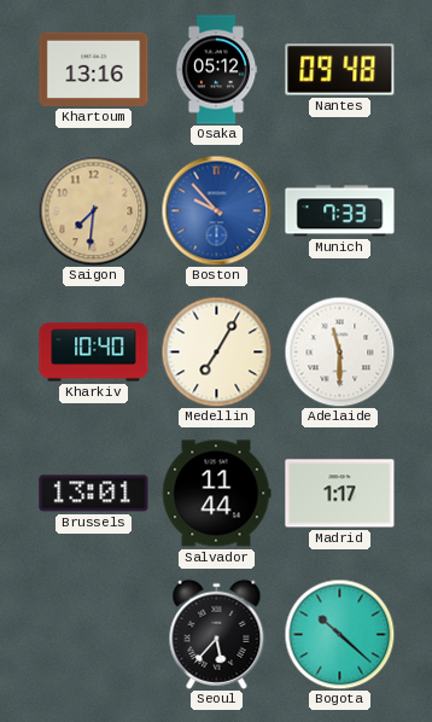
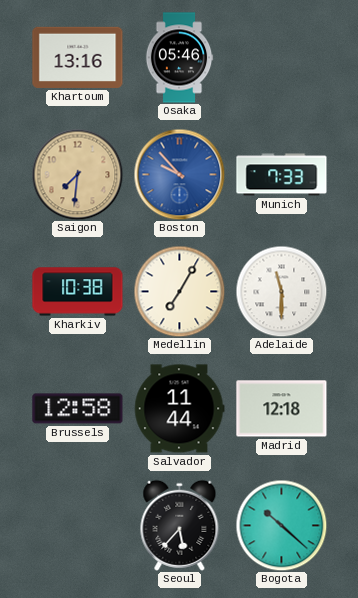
Osaka: 05:12 -> 05:46 (179, 58)
Nantes: 09:48 -> none (340, 70)
Kharkiv: 10:40 -> 10:38 (78, 292)
Brussels: 13:01 -> 12:58 (78, 409)
Madrid: 1:17 -> 12:18 (282, 409)
